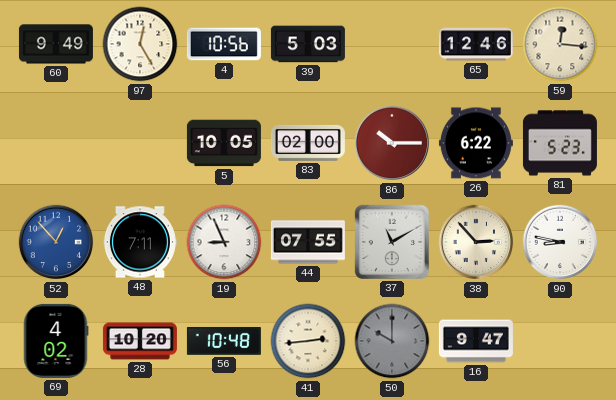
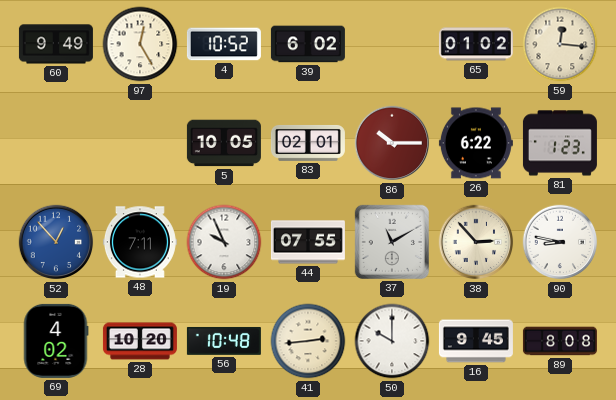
4: 10:56 -> 10:52 (224, 44)
39: 5:03 -> 6:02 (308, 44)
65: 12:46 -> 01:02 (476, 44)
83: 02:00 -> 02:01 (308, 143)
81: 5:23 -> 1:23 (560, 143)
19: 8:56 -> 9:56 (224, 242)
50 dial: grey -> white (392, 341)
16: 9:47 -> 9:45 (476, 341)
89: none -> 8:08 (560, 341)
